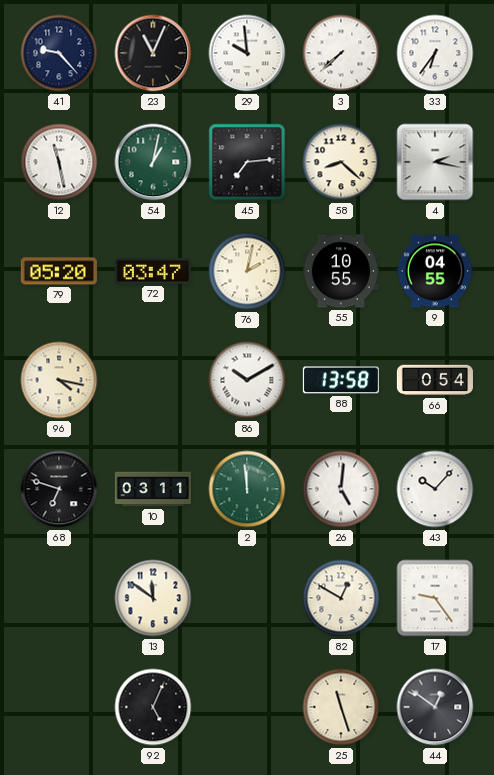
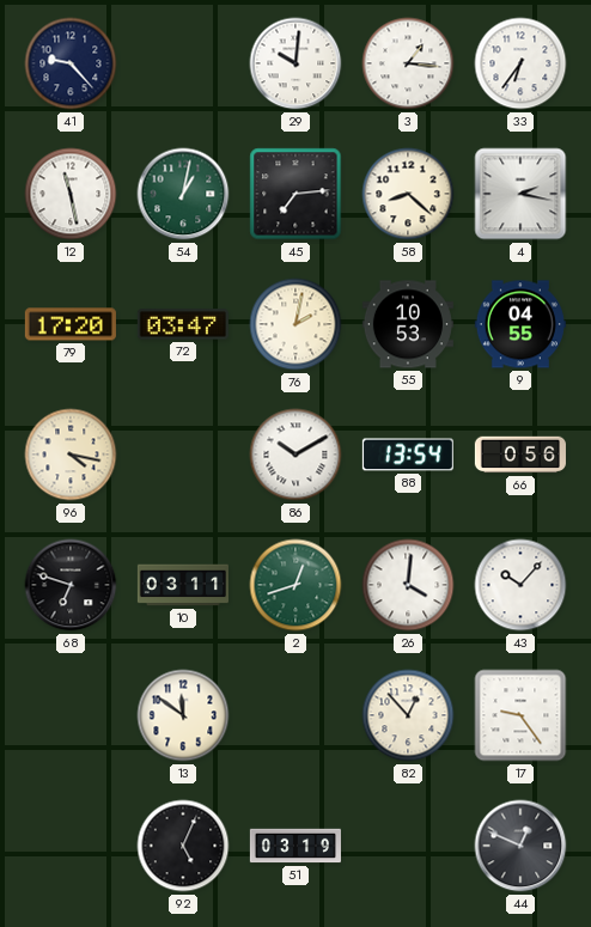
23: 11:04 -> none (153, 53)
29: 9:59 -> 10:01 (295, 63)
3: 7:38 -> 1:16 (408, 63)
79: 05:20 -> 17:20 (71, 324)
55: 10:55 -> 10:53 (408, 324)
88: 13:58 -> 13:54 (408, 455)
66: 0:54 -> 0:56 (520, 455)
2: 11:59 -> 12:42 (295, 585)
26: 5:01 -> 4:01 (408, 585)
82: 12:50 -> 12:53 (408, 715)
51: none -> 03:19 (295, 846)
25: 11:27 -> none (341, 707)
44: 12:51 -> 12:49 (520, 846)
